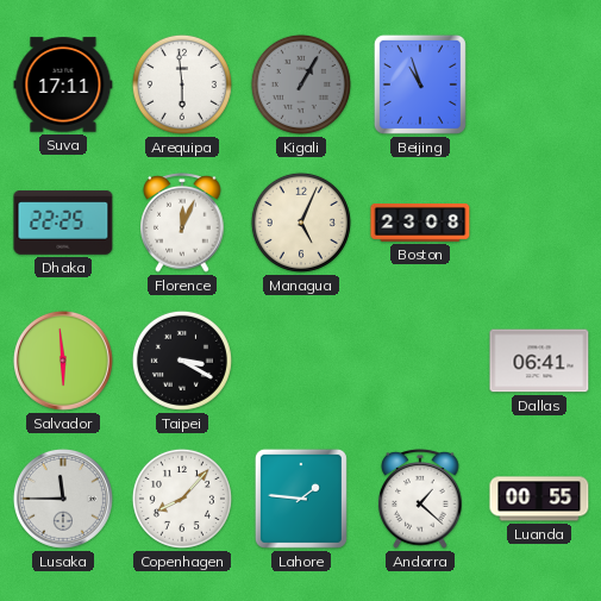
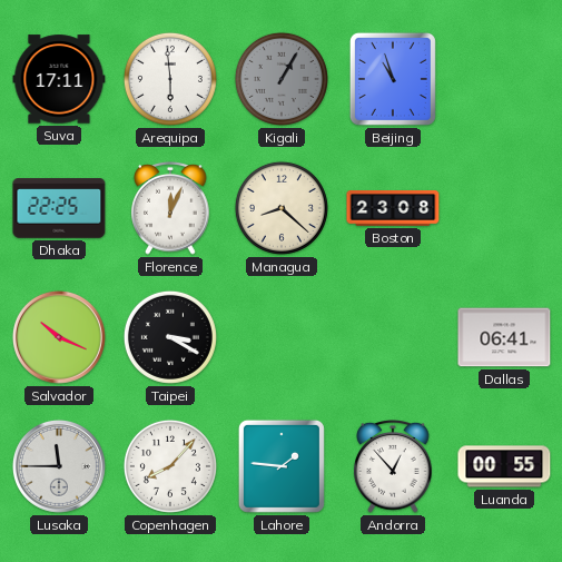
Managua: 5:04 -> 8:22 (282, 208)
Salvador: 5:59 -> 10:19 (59, 337)
Andorra: 1:22 -> 12:53 (393, 467)
